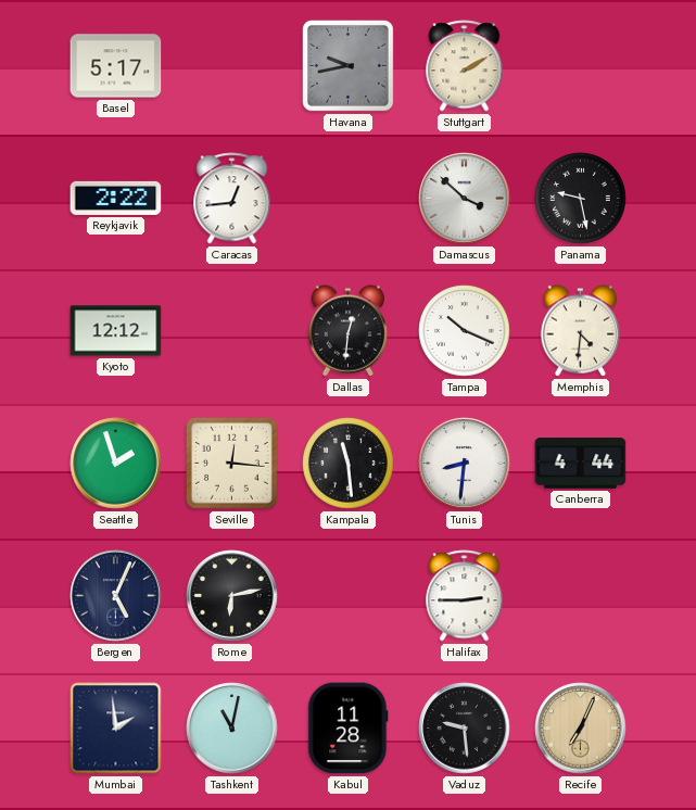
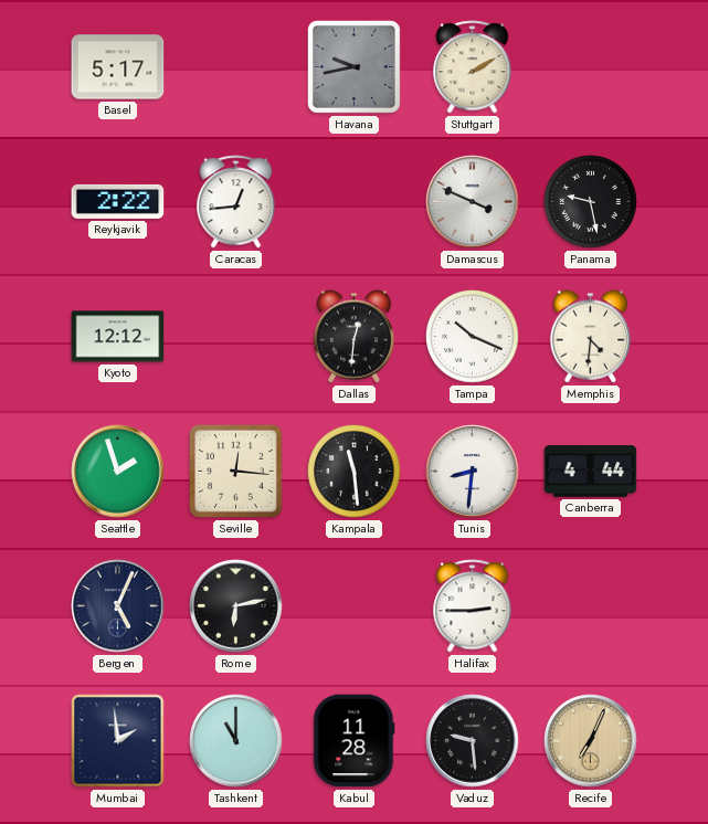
Damascus: 3:52 -> 3:49 (473, 202)
Tashkent: 11:02 -> 11:00 (236, 741)
